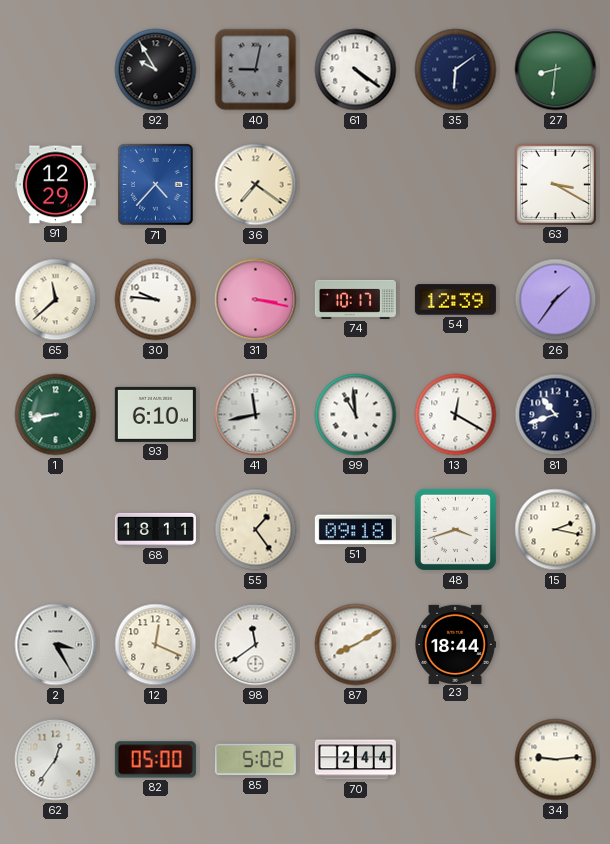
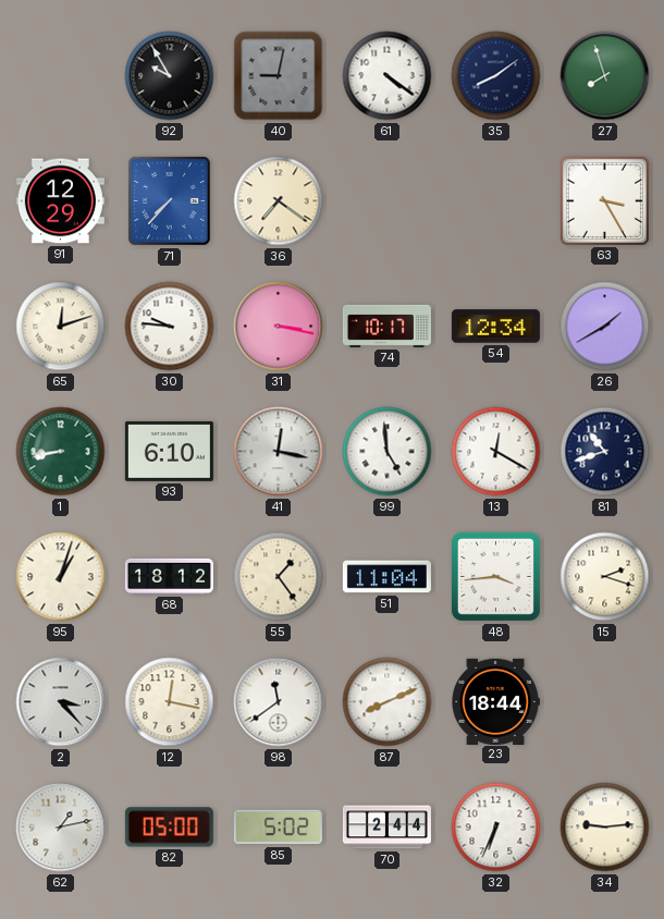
35: 6:09 -> 8:09 (496, 76)
27: 8:31 -> 7:57 (605, 76)
71: 4:37 -> 7:37 (170, 201)
63: 3:20 -> 3:25 (604, 200)
65: 11:38 -> 12:12 (61, 327)
54: 12:39 -> 12:34 (495, 327)
26: 1:36 -> 1:40 (605, 327)
41: 11:43 -> 12:17 (279, 452)
99: 10:59 -> 4:59 (388, 452)
95: none -> 1:03 (61, 577)
68: 18:11 -> 18:12 (169, 576)
51: 09:18 -> 11:04 (386, 577)
48: 3:42 -> 3:44 (495, 576)
15: 2:17 -> 2:18 (605, 577)
2: 3:25 -> 3:23 (61, 702)
12: 12:19 -> 12:17 (170, 702)
87: 8:10 -> 8:11 (388, 702)
62: 12:36 -> 1:13 (61, 828)
32: none -> 6:34 (496, 828)
